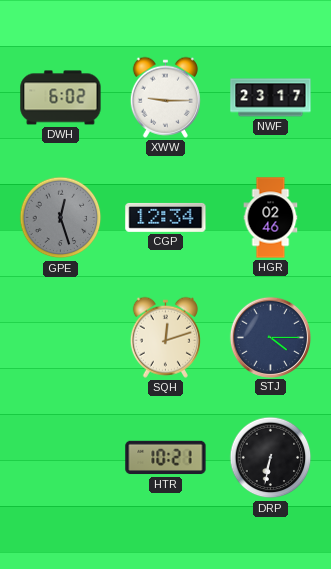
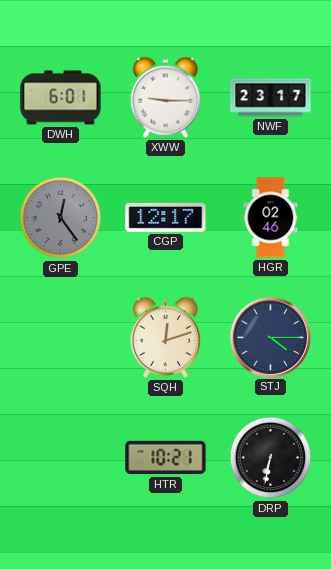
DWH: 6:02 -> 6:01 (61, 98)
GPE: 12:27 -> 12:24 (61, 218)
CGP: 12:34 -> 12:17 (166, 217)
